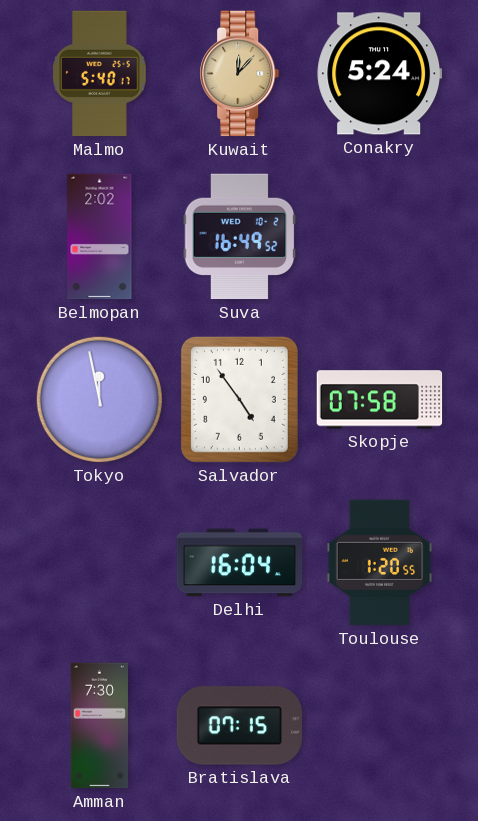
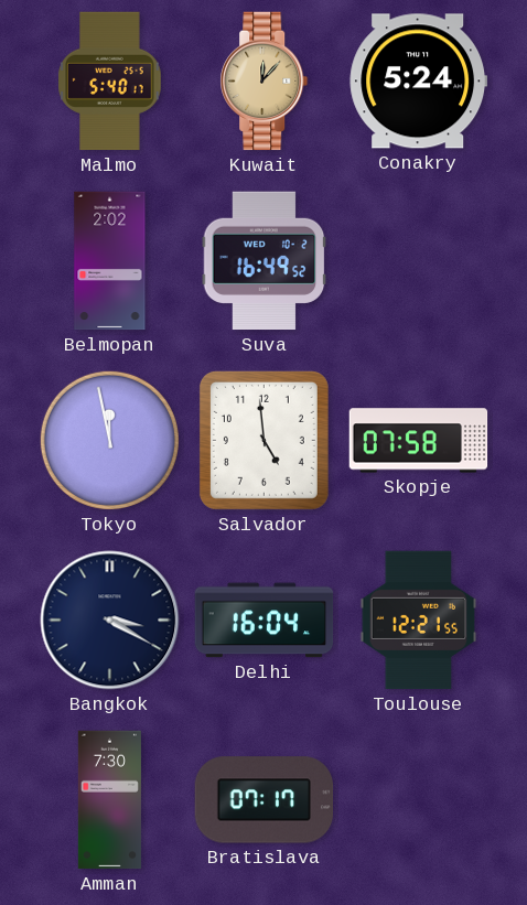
Salvador: 4:54 -> 4:59 (263, 440)
Bangkok: none -> 3:20 (110, 621)
Toulouse: 1:20 -> 12:21 (419, 621)
Bratislava: 07:15 -> 07:17 (265, 800)
